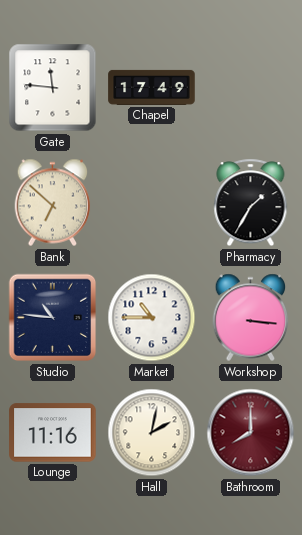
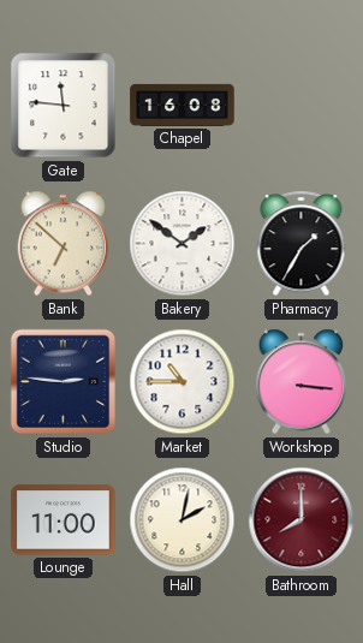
Chapel: 17:49 -> 16:08 (183, 105)
Bakery: none -> 1:51 (183, 244)
Studio: 10:46 -> 2:46 (64, 382)
Lounge: 11:16 -> 11:00 (64, 520)
